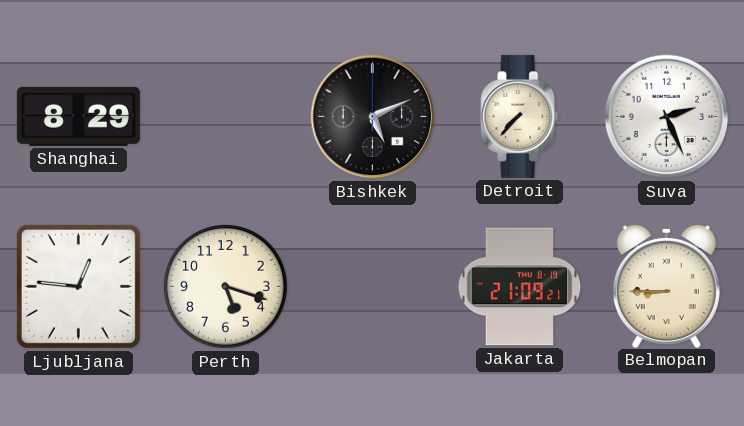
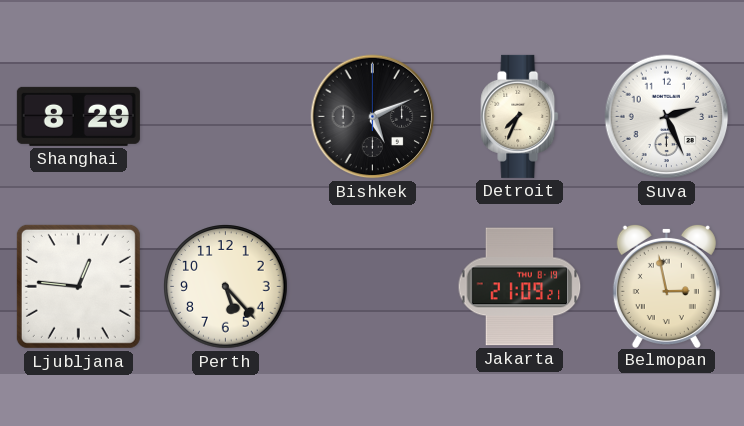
Detroit: 7:37 -> 7:34 (520, 116)
Perth: 5:18 -> 5:23 (226, 287)
Belmopan: 8:45 -> 2:58 (666, 285)
